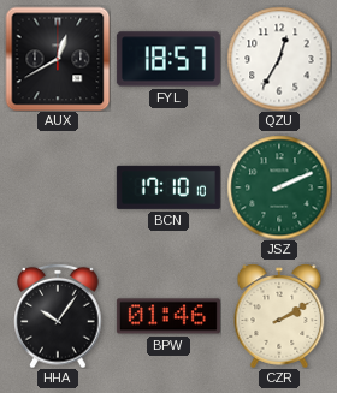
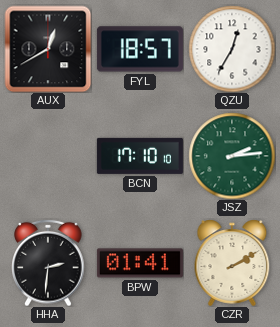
JSZ: 2:11 -> 2:14 (232, 156)
HHA: 10:06 -> 2:31 (48, 263)
BPW: 01:46 -> 01:41 (140, 263)
